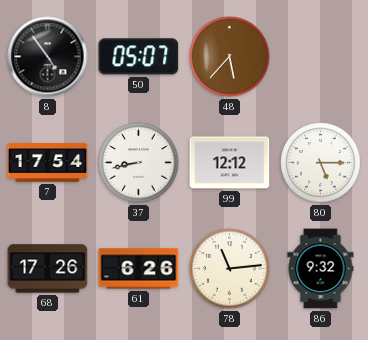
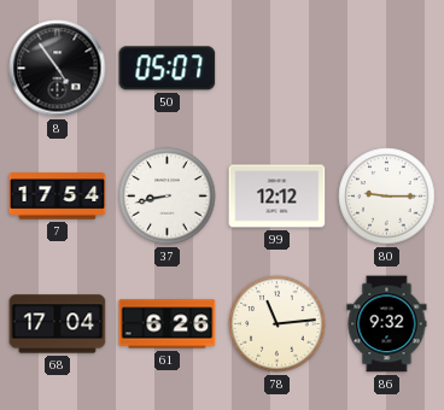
48: 5:37 -> none (230, 57)
80: 5:15 -> 9:15 (387, 197)
68: 17:26 -> 17:04 (58, 324)
